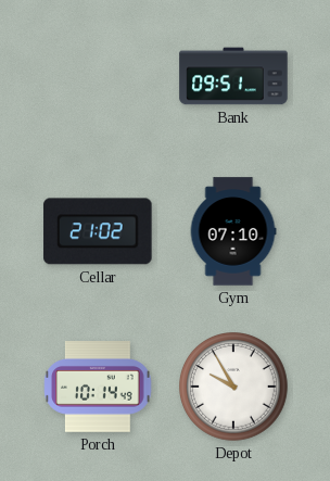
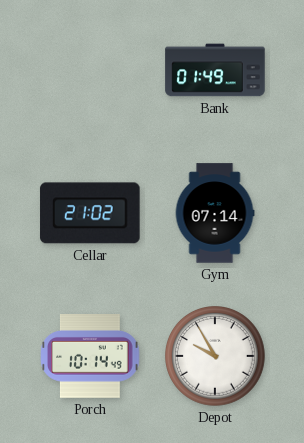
Bank: 09:51 -> 01:49 (215, 70)
Gym: 07:10 -> 07:14 (215, 213)
